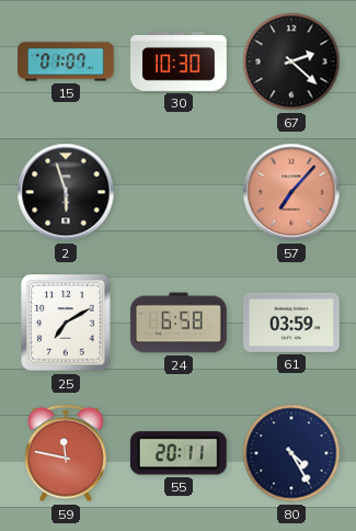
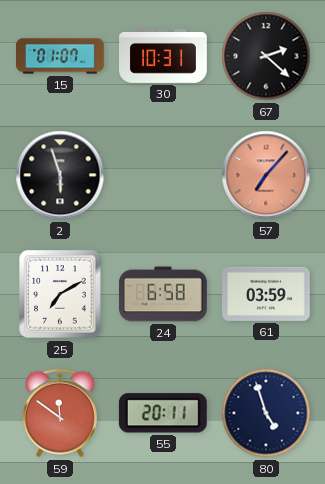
30: 10:30 -> 10:31 (164, 56)
59: 11:47 -> 11:51 (60, 413)
80: 4:25 -> 4:57 (266, 413)
